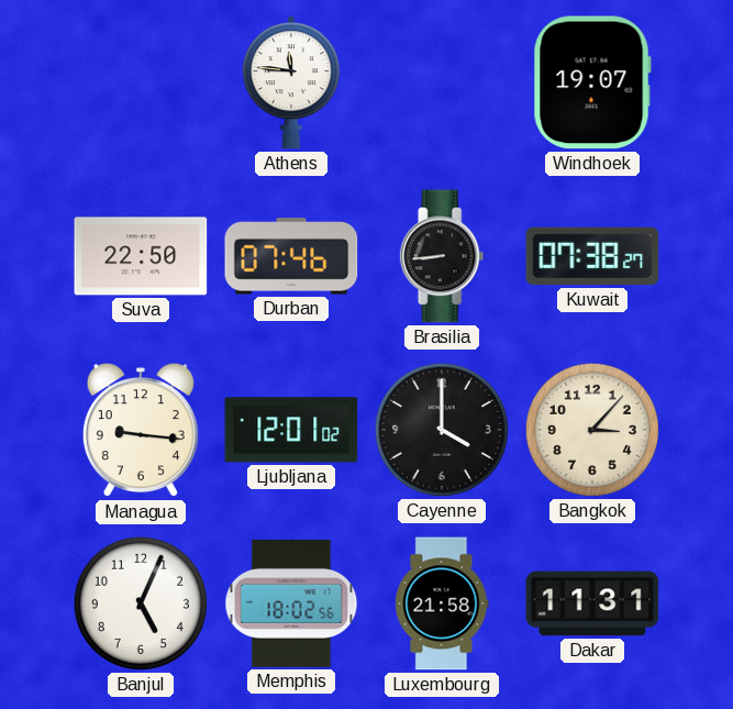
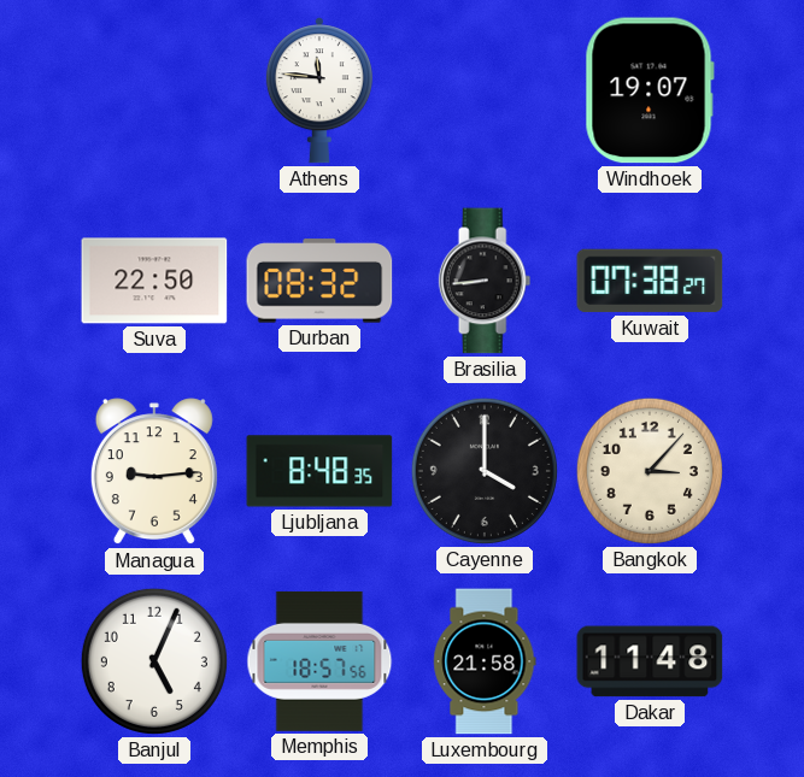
Durban: 07:46 -> 08:32 (319, 281)
Managua: 9:16 -> 9:14 (154, 472)
Ljubljana: 12:01 -> 8:48 (319, 471)
Memphis: 18:02 -> 18:57 (319, 661)
Dakar: 11:31 -> 11:48 (650, 661)
